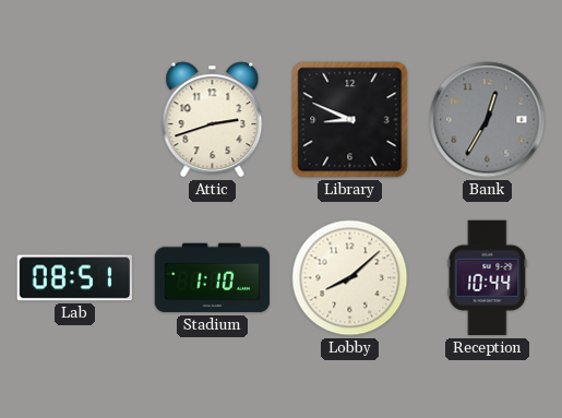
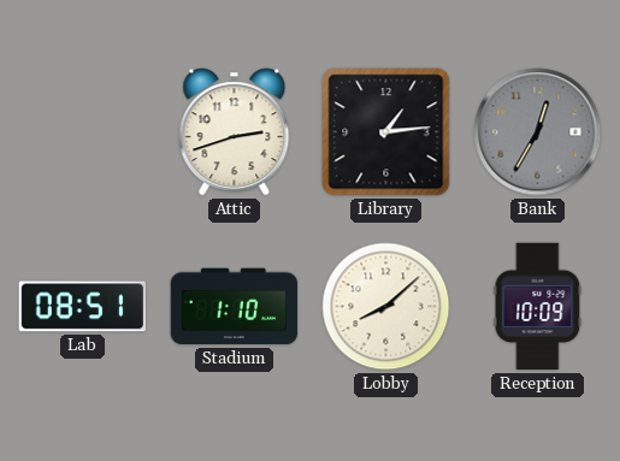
Library: 8:49 -> 1:14 (386, 132)
Reception: 10:44 -> 10:09 (538, 307)
